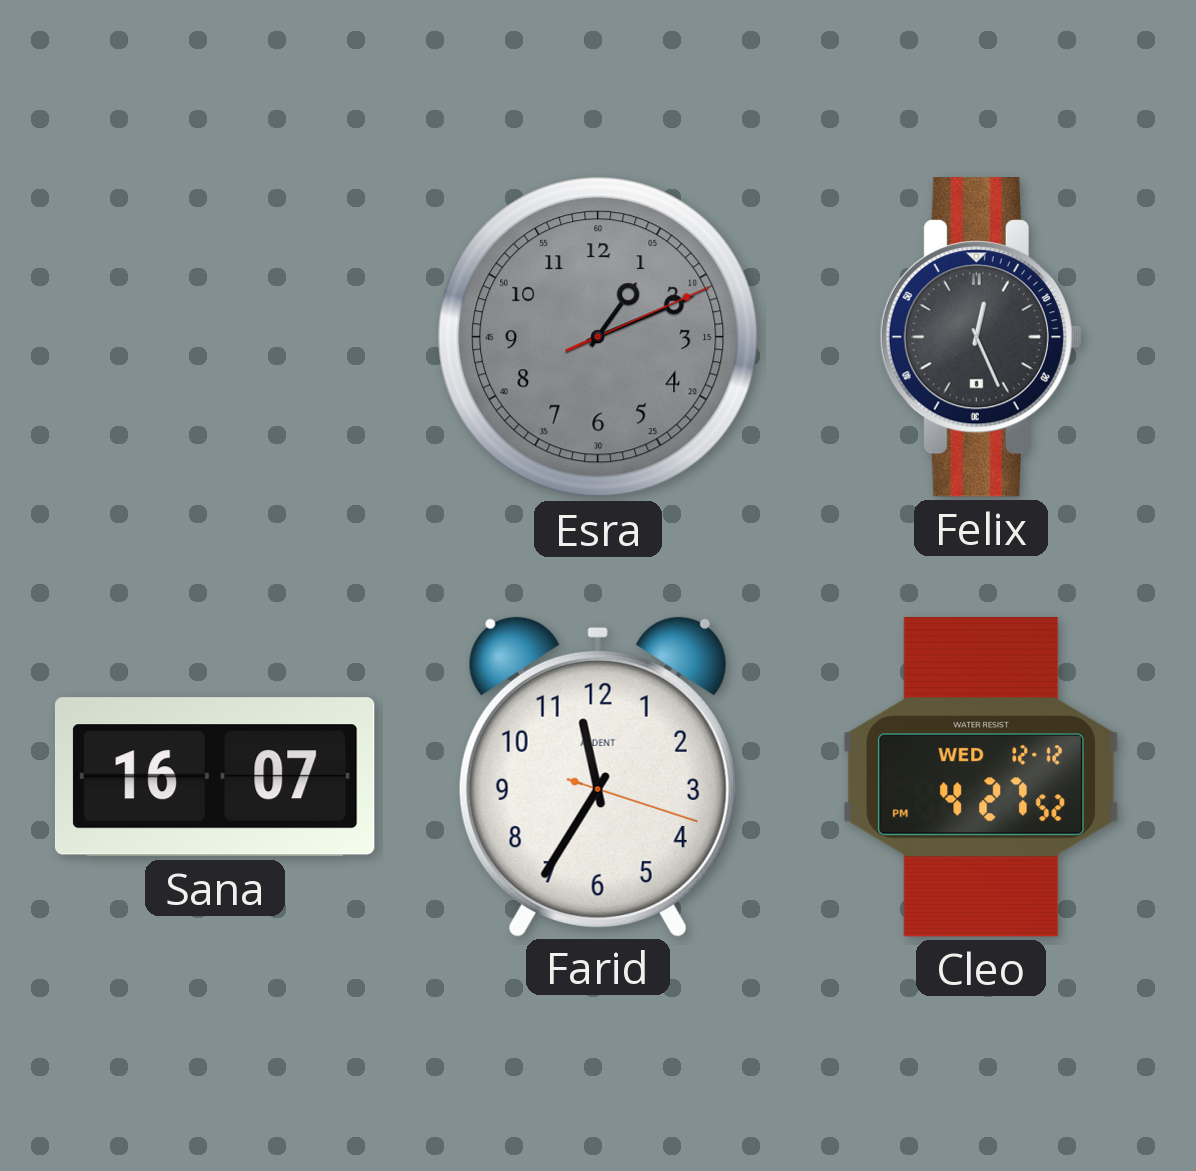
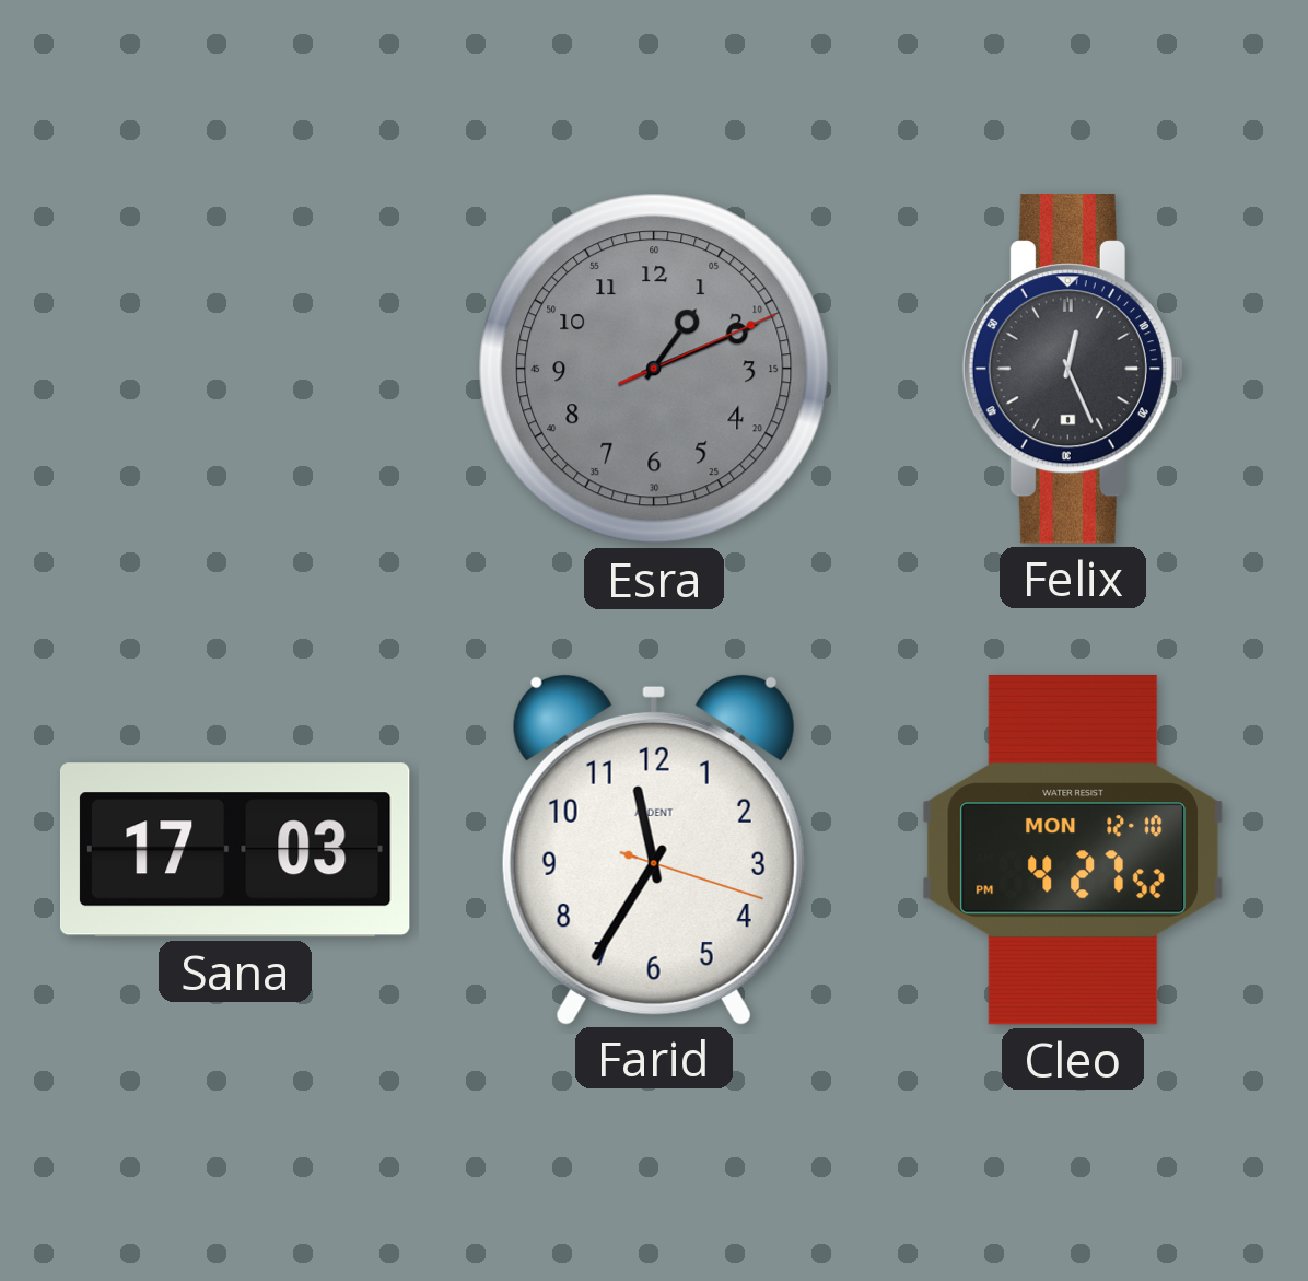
Sana: 16:07 -> 17:03 (235, 850)
Cleo date: WED 12-12 -> MON 12-10 (1073, 850)
